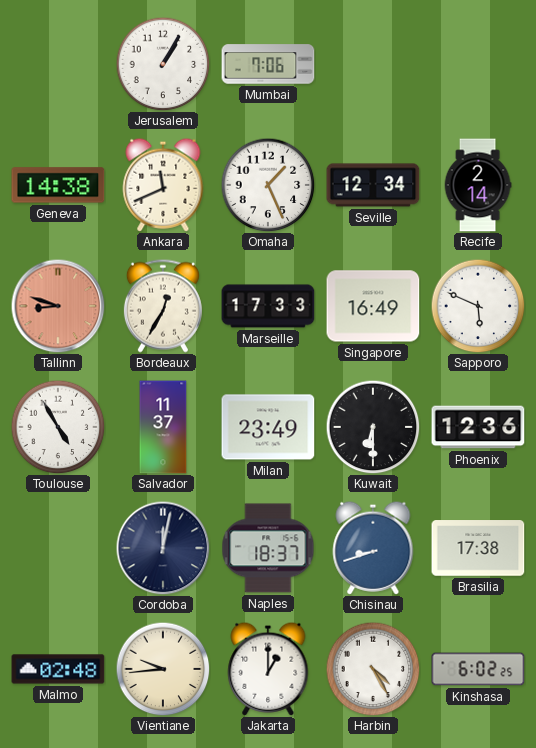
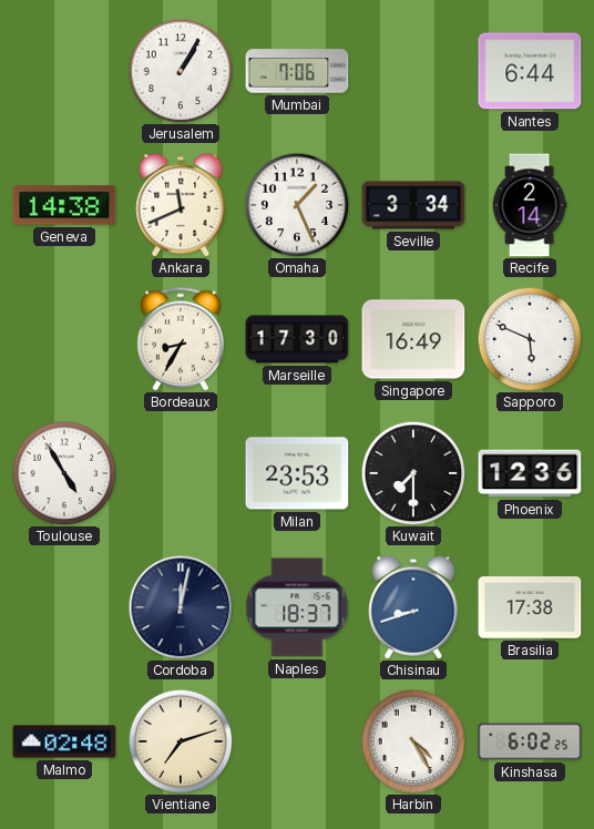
Nantes: none -> 6:44 (530, 71)
Seville: 12:34 -> 3:34 (413, 205)
Tallinn: 8:48 -> none (58, 306)
Bordeaux: 12:35 -> 8:35 (181, 339)
Marseille: 17:33 -> 17:30 (297, 339)
Salvador: 11:37 -> none (163, 427)
Milan: 23:49 -> 23:53 (297, 473)
Kuwait: 6:30 -> 7:30 (413, 473)
Vientiane: 9:44 -> 7:12 (181, 741)
Jakarta: 1:00 -> none (268, 669)
